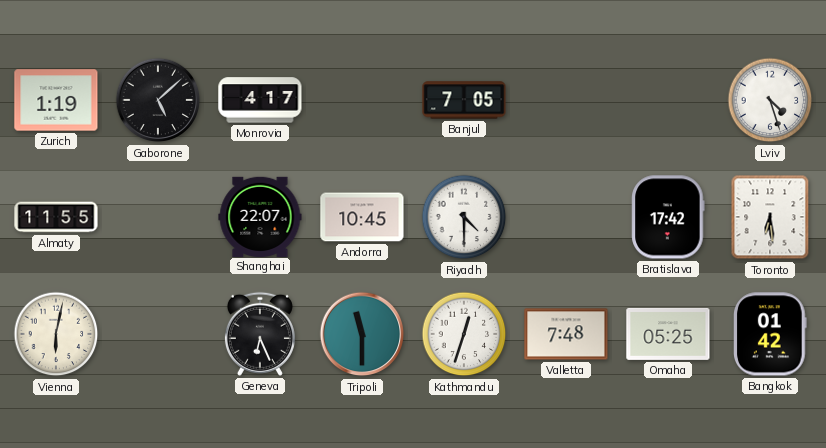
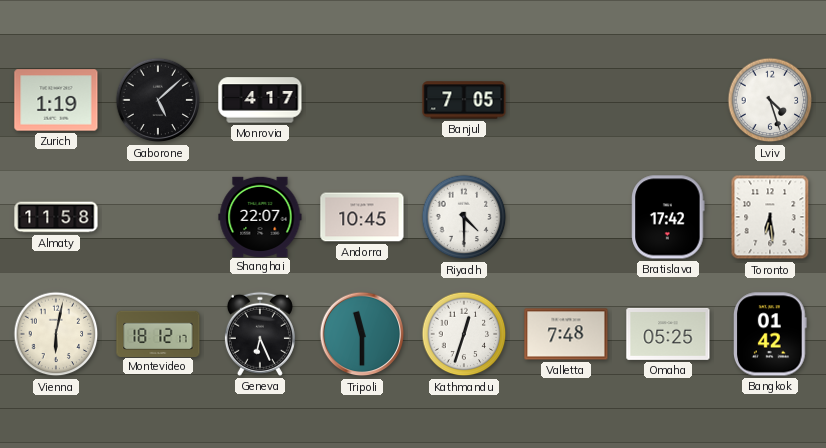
Almaty: 11:55 -> 11:58 (56, 217)
Montevideo: none -> 18:12 (158, 333)
